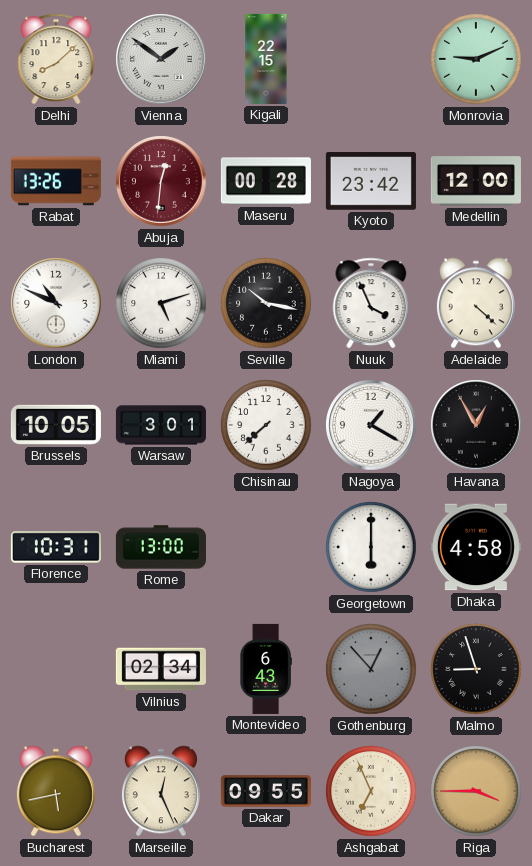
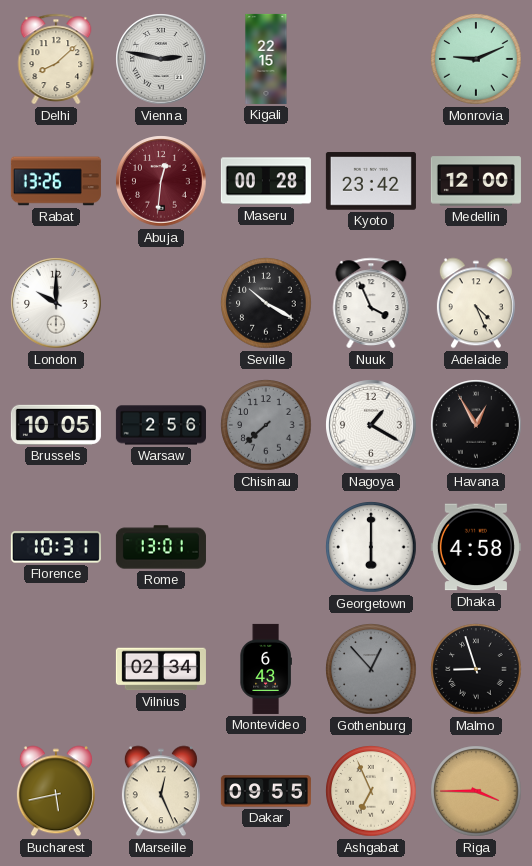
Vienna: 1:51 -> 2:47 (161, 59)
London: 10:49 -> 10:00 (56, 303)
Miami: 5:12 -> none (161, 303)
Seville: 10:17 -> 10:20 (266, 303)
Adelaide: 4:22 -> 4:26 (476, 303)
Warsaw: 3:01 -> 2:56 (161, 425)
Chisinau dial: white -> grey (266, 425)
Rome: 13:00 -> 13:01 (161, 547)
